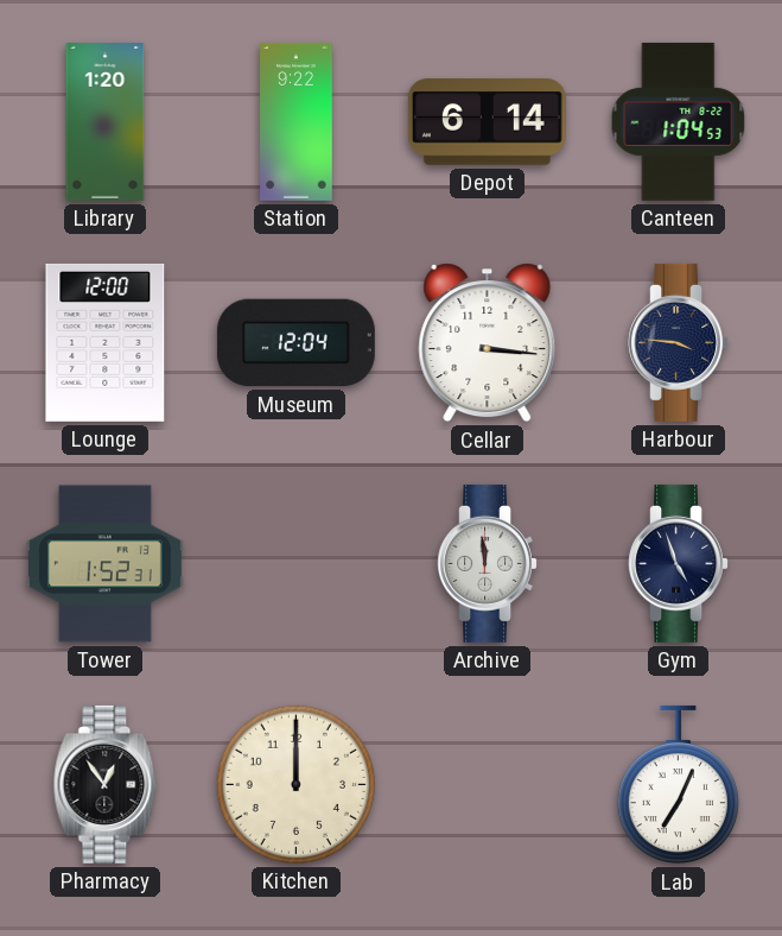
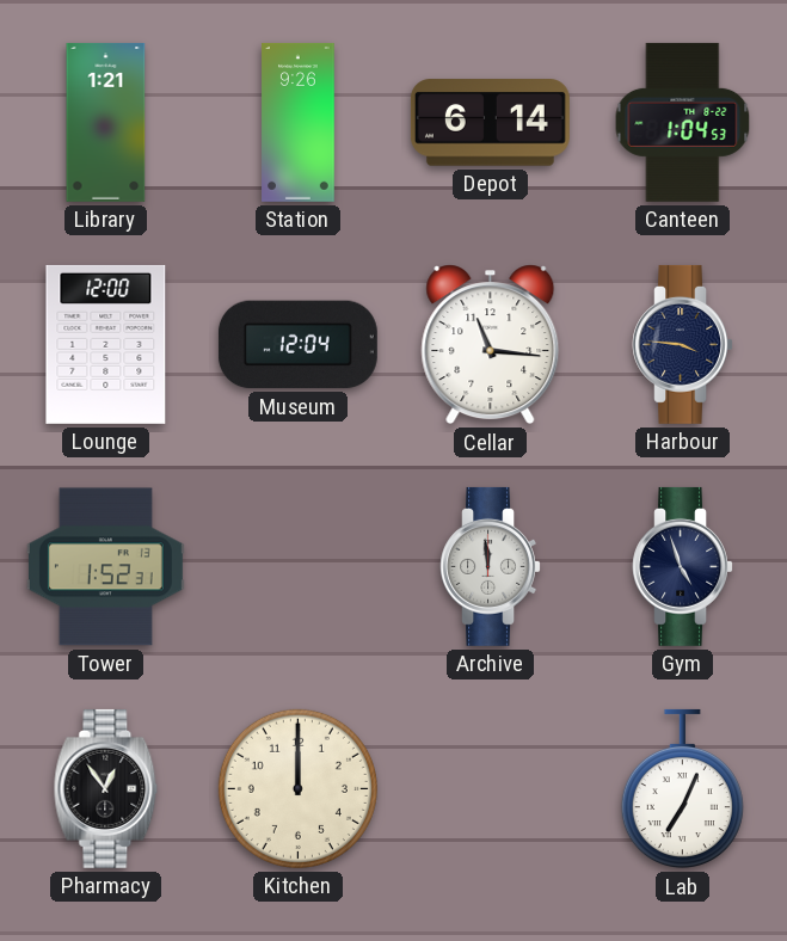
Library: 1:20 -> 1:21 (106, 122)
Station: 9:22 -> 9:26 (299, 122)
Cellar: 3:16 -> 11:16 (491, 345)
